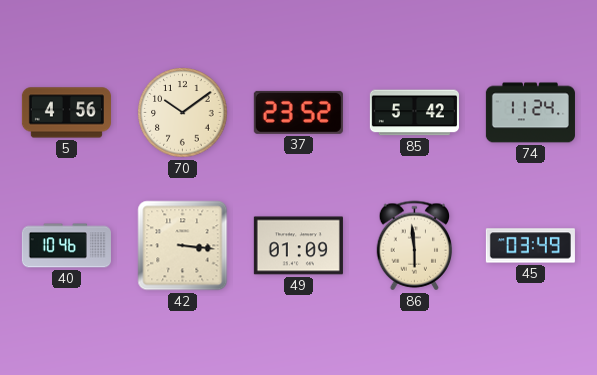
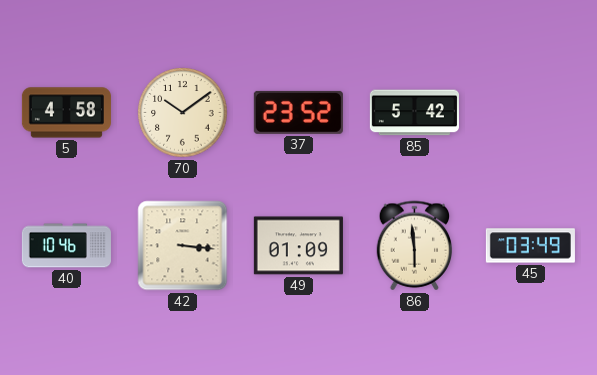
5: 4:56 -> 4:58 (66, 113)
74: 11:24 -> none (530, 113)
